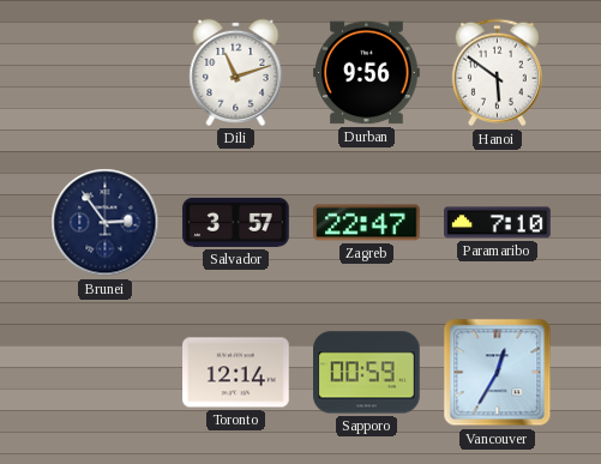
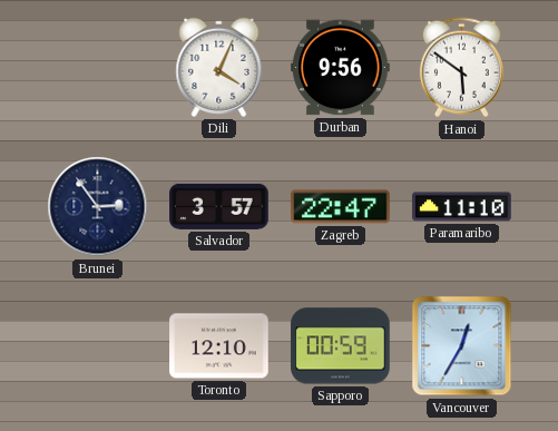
Dili: 11:12 -> 4:04 (219, 67)
Paramaribo: 7:10 -> 11:10 (462, 207)
Toronto: 12:14 -> 12:10 (219, 346)
